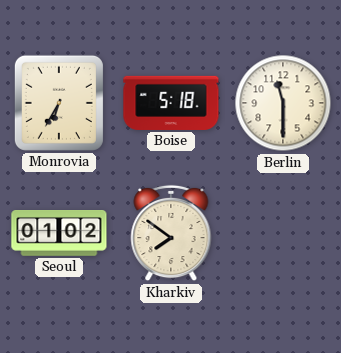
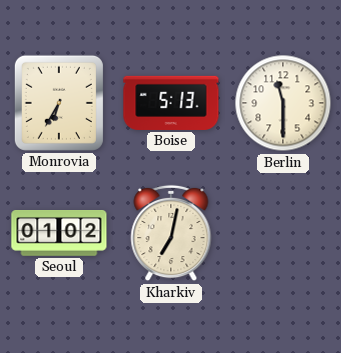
Boise: 5:18 -> 5:13 (171, 103)
Kharkiv: 7:51 -> 7:02 (171, 233)
